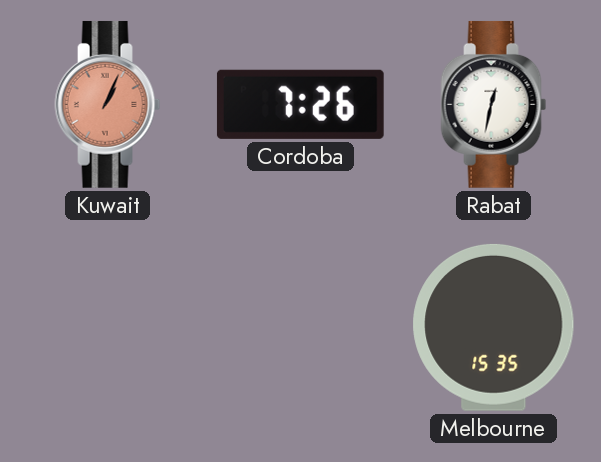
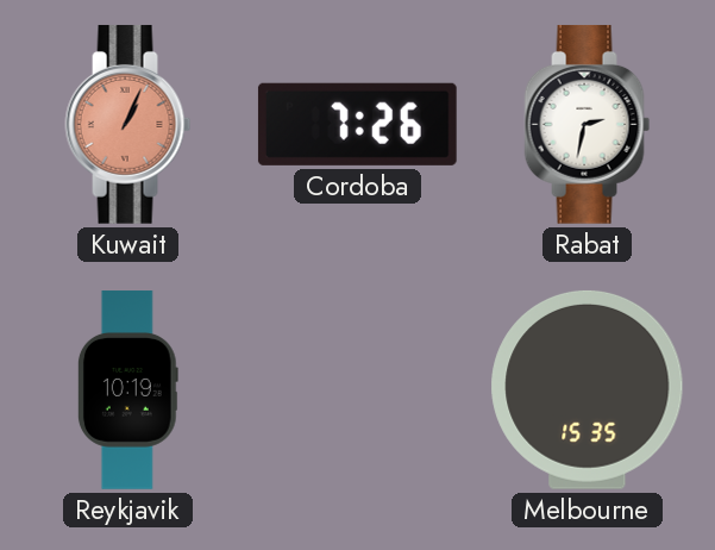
Rabat: 12:32 -> 2:32 (588, 124)
Reykjavik: none -> 10:19 (127, 390)
